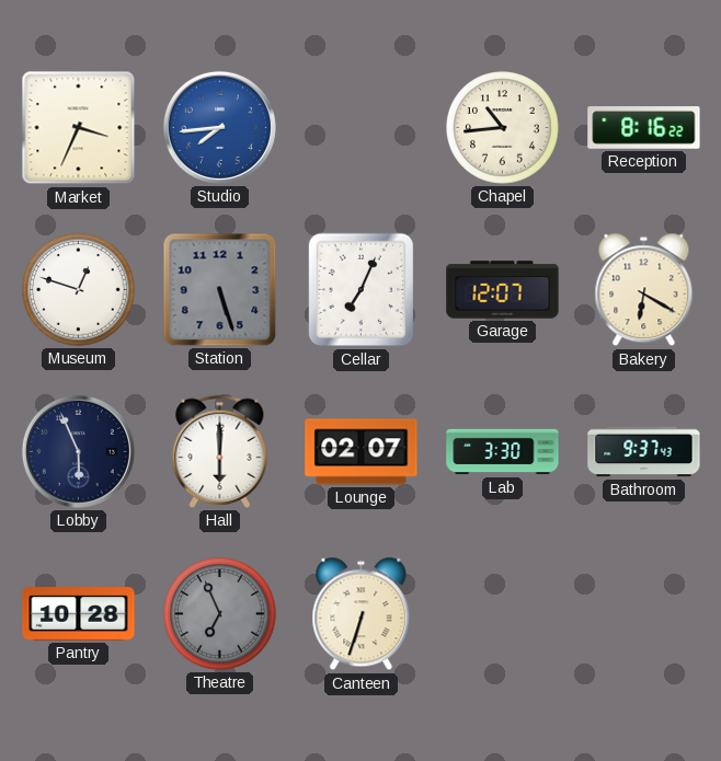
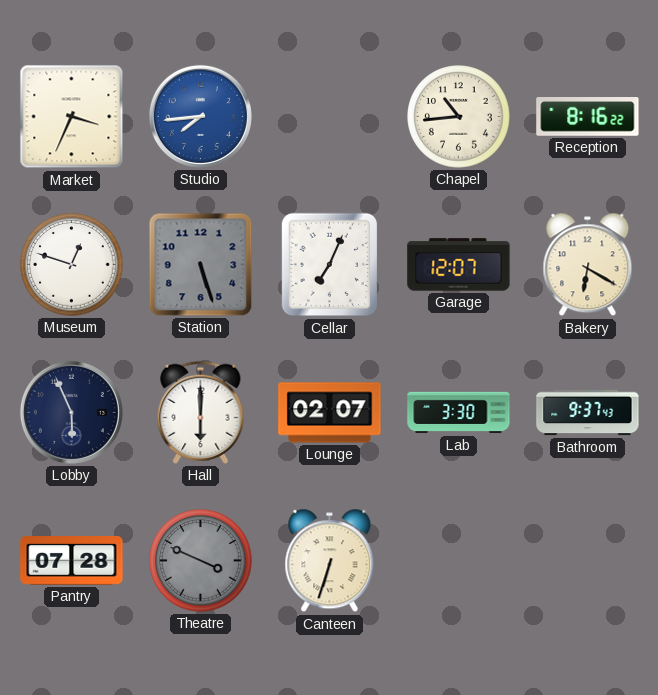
Pantry: 10:28 -> 07:28 (72, 561)
Theatre: 6:56 -> 3:49 (201, 561)
